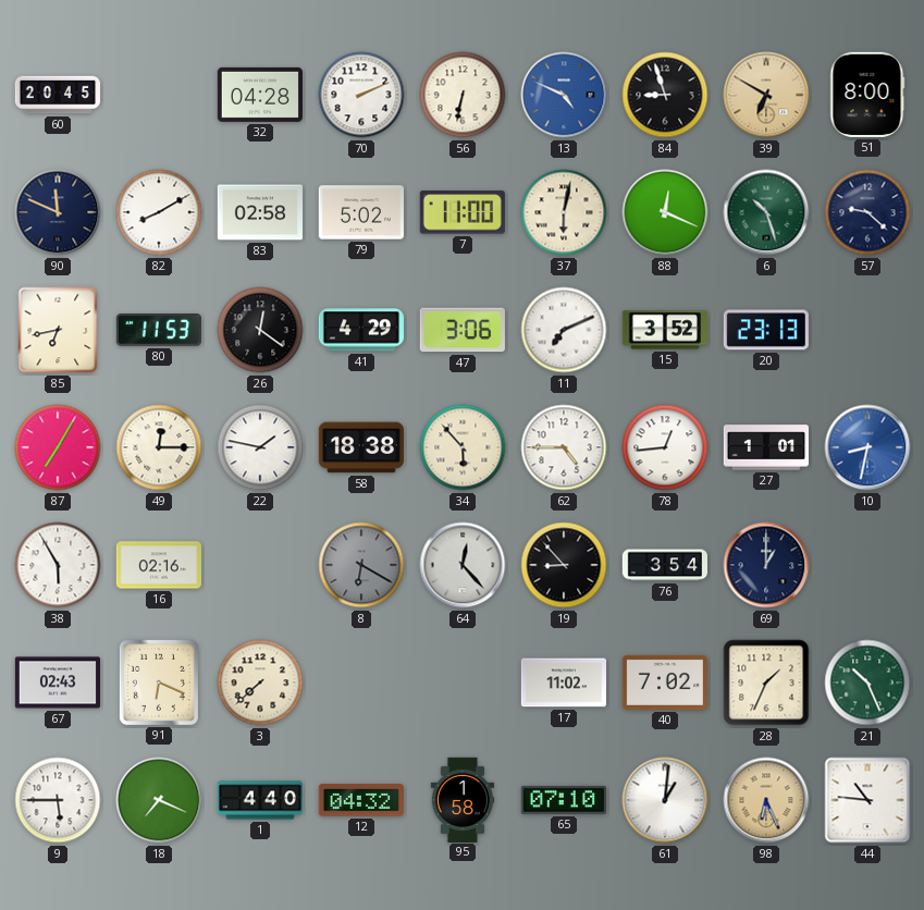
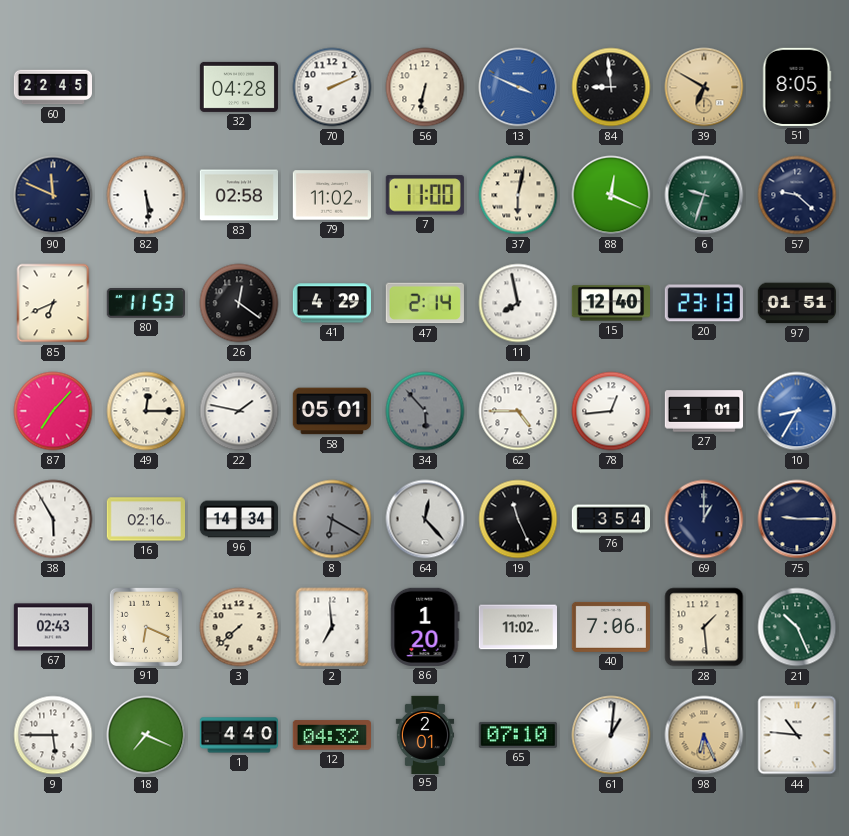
60: 20:45 -> 22:45 (52, 87)
13: 4:49 -> 3:49 (518, 87)
84: 8:57 -> 8:59 (611, 87)
51: 8:00 -> 8:05 (797, 87)
82: 8:10 -> 5:29 (146, 195)
79: 5:02 -> 11:02 (332, 195)
6: 10:27 -> 9:33 (704, 195)
85: 6:43 -> 6:41 (53, 303)
47: 3:06 -> 2:14 (425, 303)
11: 7:11 -> 7:58 (518, 303)
15: 3:52 -> 12:40 (610, 303)
97: none -> 01:51 (797, 303)
87: 7:05 -> 7:07 (53, 411)
58: 18:38 -> 05:01 (332, 411)
34 dial: cream -> grey (425, 411)
10: 8:32 -> 8:35 (797, 411)
96: none -> 14:34 (238, 519)
19: 8:53 -> 11:26 (518, 519)
75: none -> 9:15 (797, 519)
2: none -> 6:59 (332, 627)
86: none -> 1:20 (425, 627)
40: 7:02 -> 7:06 (611, 627)
28: 1:34 -> 1:29 (704, 627)
95: 1:58 -> 2:01 (425, 734)
